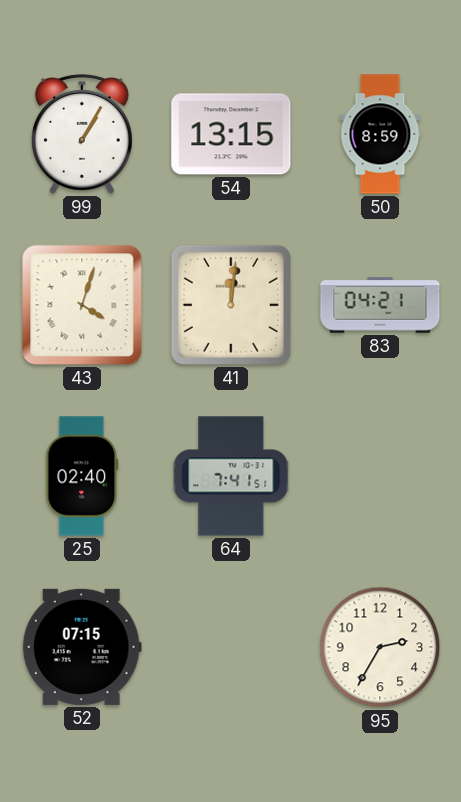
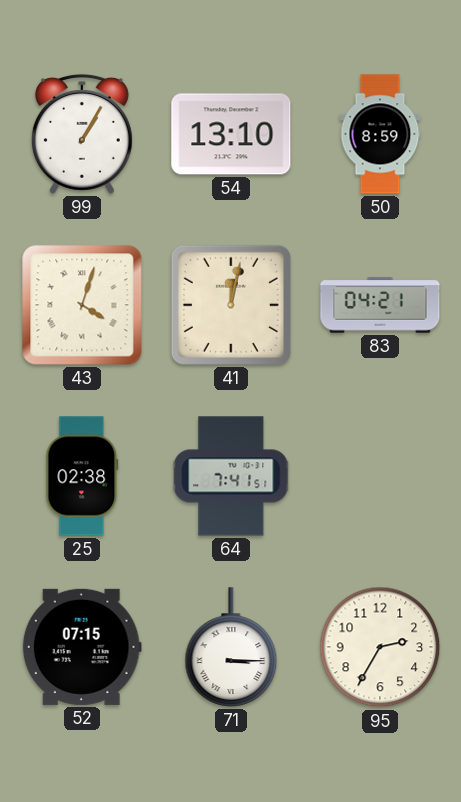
54: 13:15 -> 13:10 (231, 134)
41: 12:01 -> 12:02 (231, 305)
25: 02:40 -> 02:38 (82, 476)
71: none -> 3:15 (231, 647)
